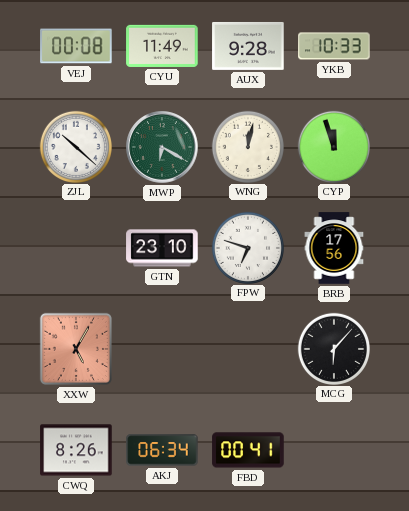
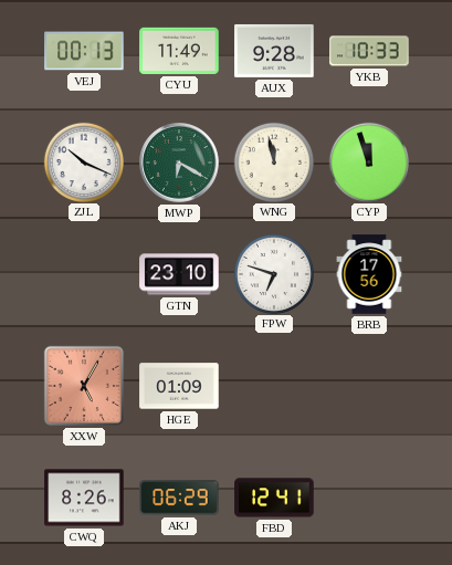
VEJ: 00:08 -> 00:13 (84, 51)
ZJL: 10:22 -> 10:19 (83, 161)
WNG: 12:02 -> 11:58 (273, 161)
HGE: none -> 01:09 (179, 386)
MCG: 6:07 -> none (333, 348)
AKJ: 06:34 -> 06:29 (179, 498)
FBD: 00:41 -> 12:41 (274, 498)
